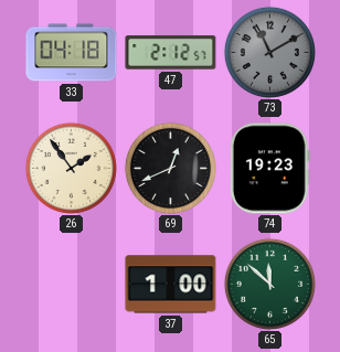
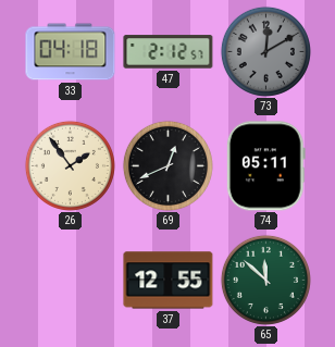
73: 11:10 -> 12:10 (265, 51)
74: 19:23 -> 05:11 (265, 166)
37: 1:00 -> 12:55 (169, 281)
